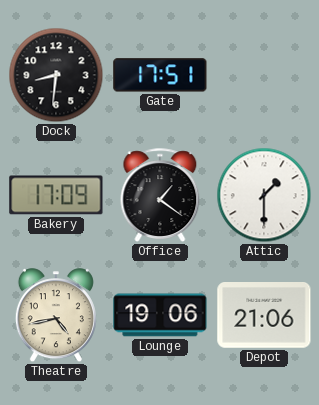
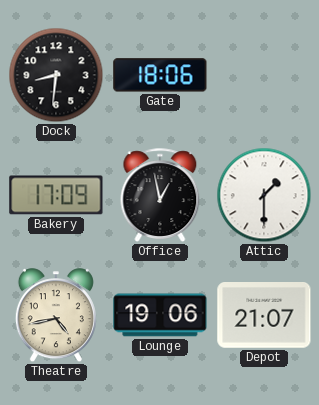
Gate: 17:51 -> 18:06 (160, 75)
Office: 1:21 -> 12:58 (160, 195)
Depot: 21:06 -> 21:07 (264, 316)
